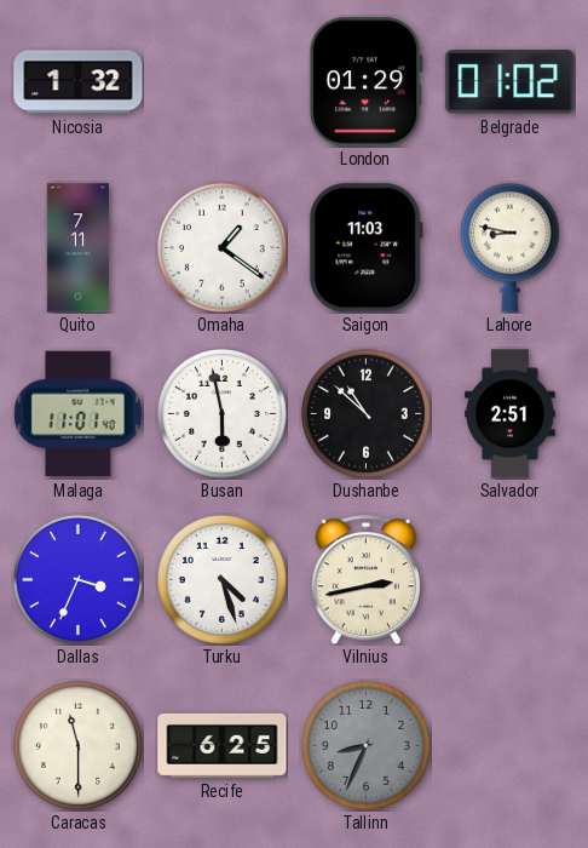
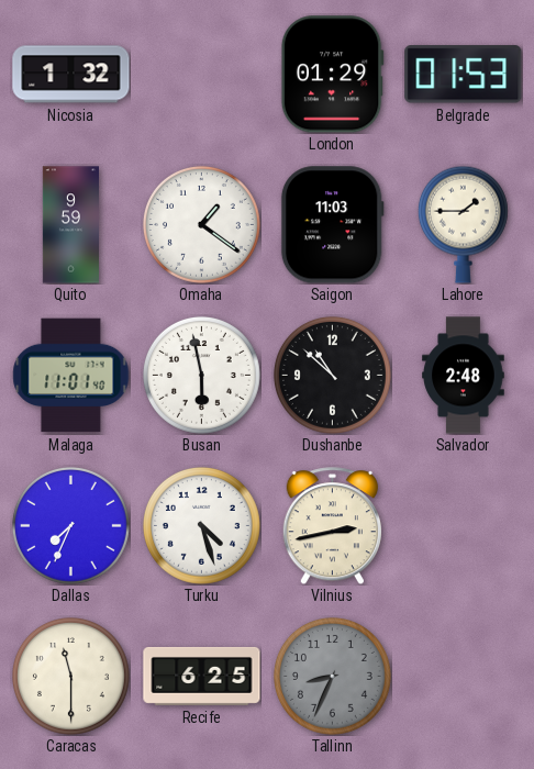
Belgrade: 01:02 -> 01:53 (464, 75)
Quito: 7:11 -> 9:59 (70, 225)
Lahore: 8:47 -> 1:45 (463, 224)
Salvador: 2:51 -> 2:48 (464, 376)
Dallas: 3:34 -> 7:34 (70, 525)
